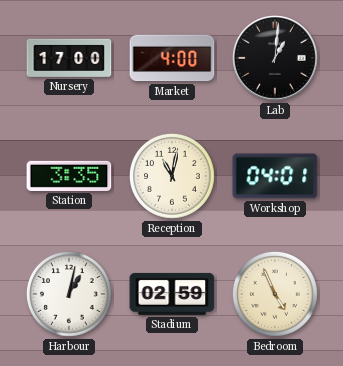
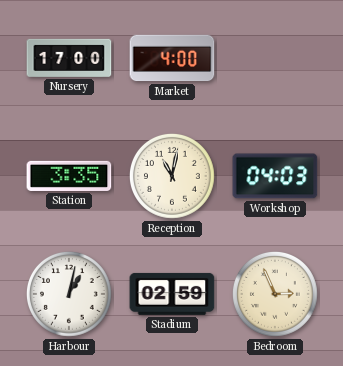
Lab: 1:01 -> none (275, 58)
Workshop: 04:01 -> 04:03 (275, 176)
Bedroom: 4:56 -> 2:56 (275, 294)
